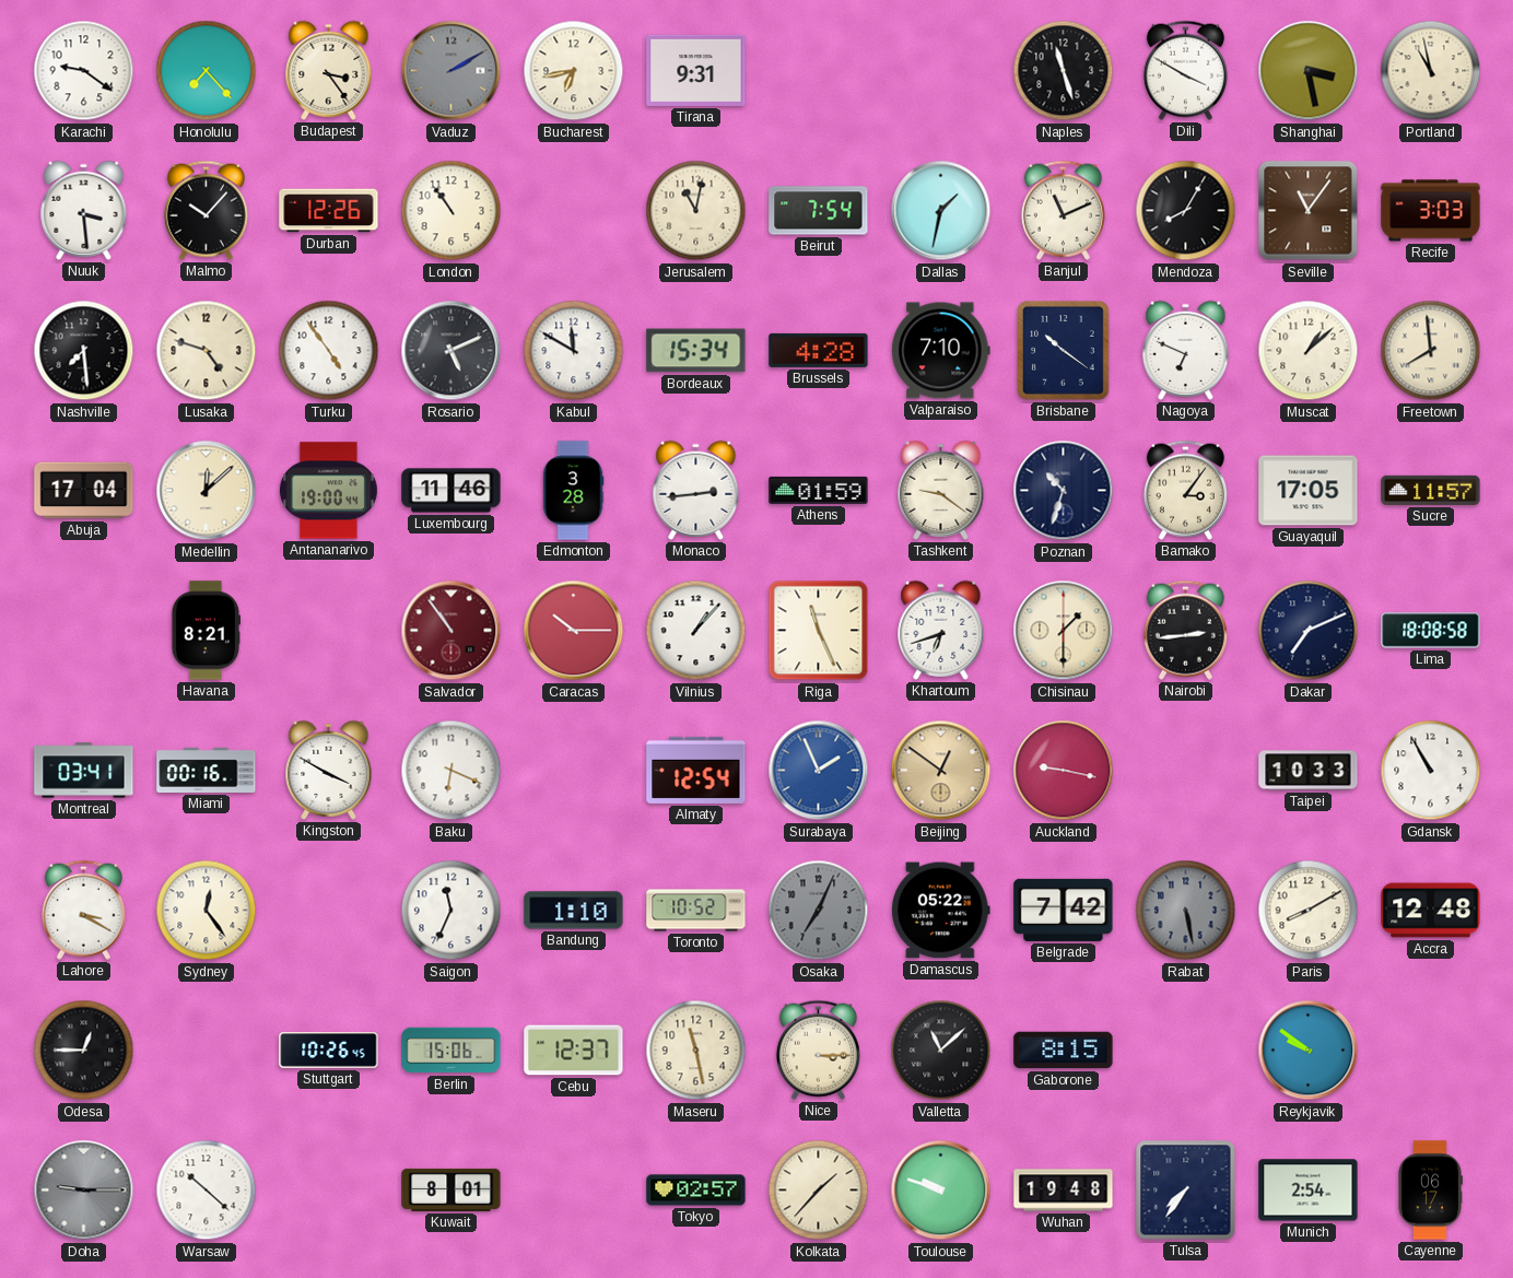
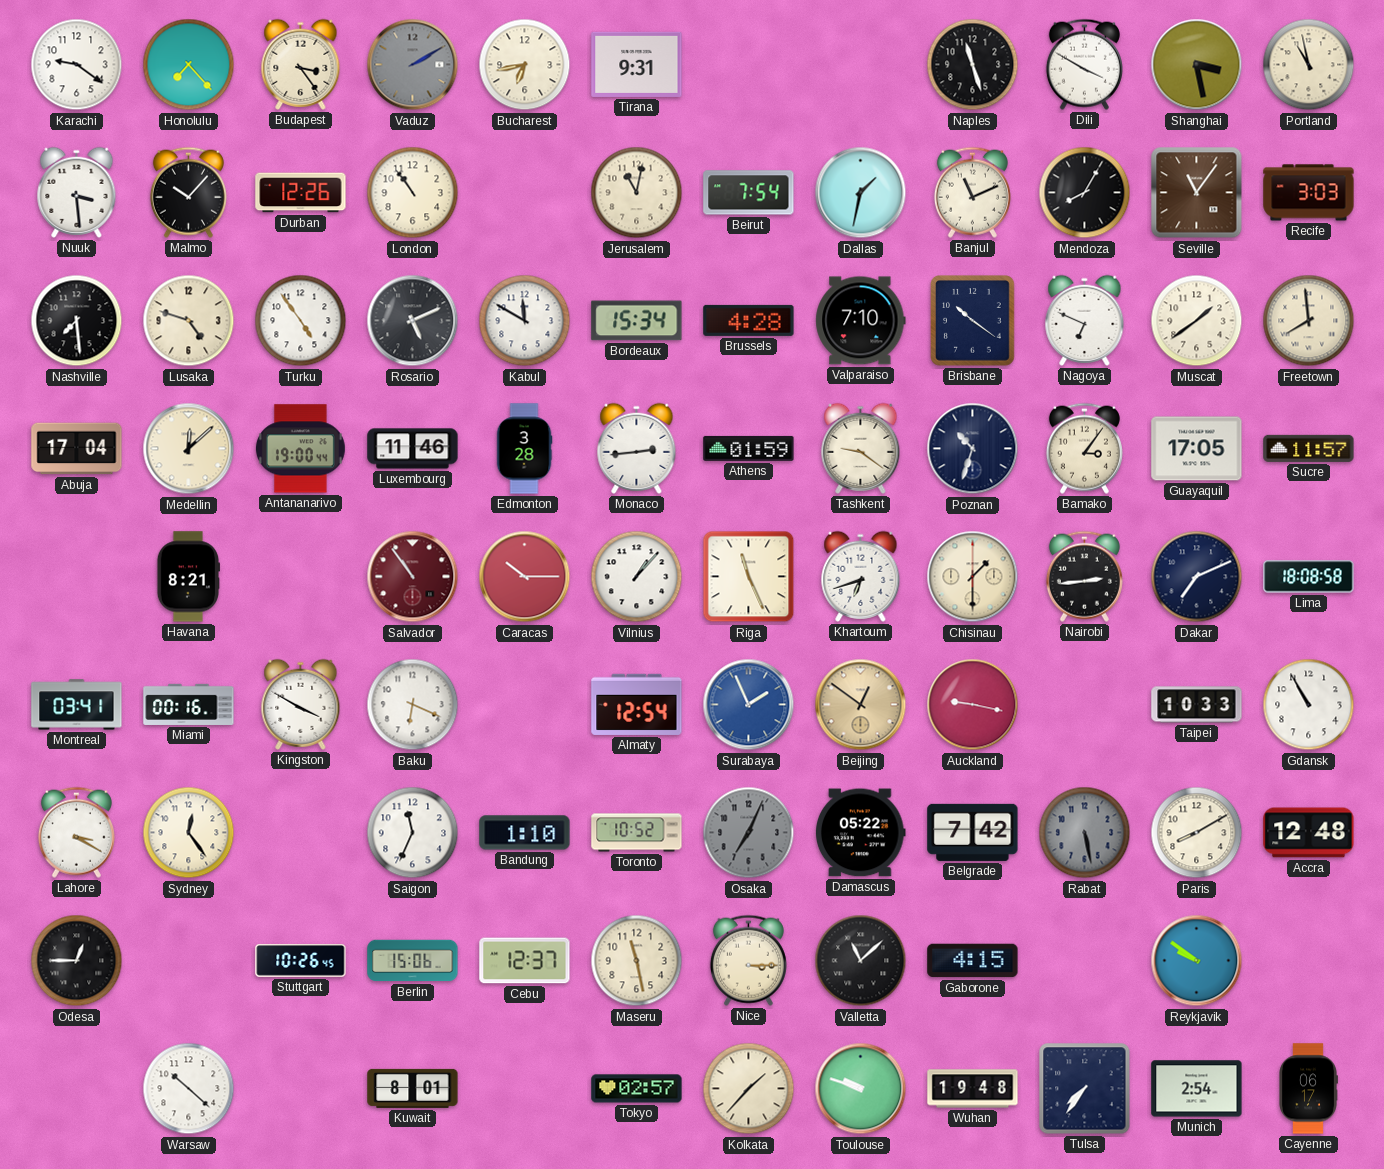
Muscat: 1:08 -> 1:39 (1197, 321)
Gaborone: 8:15 -> 4:15 (973, 961)
Doha: 9:15 -> none (84, 1191)
